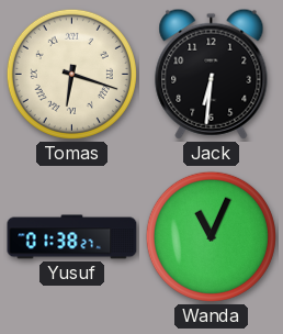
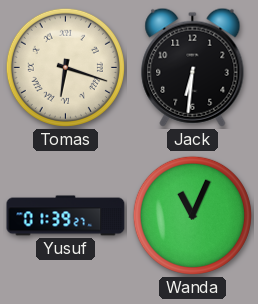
Yusuf: 01:38 -> 01:39 (66, 216)
